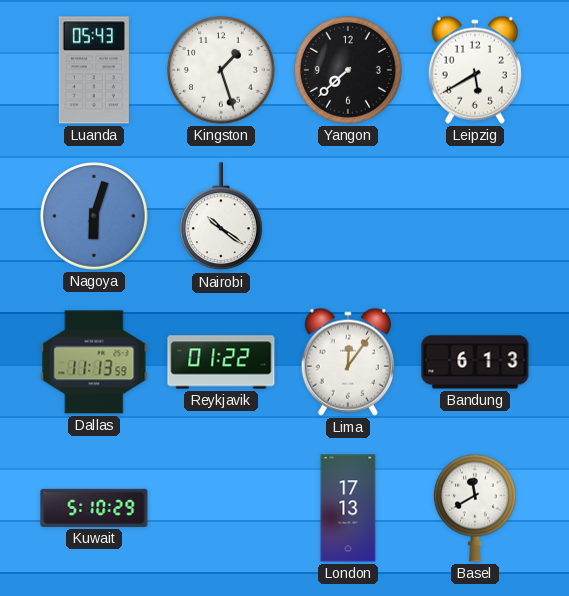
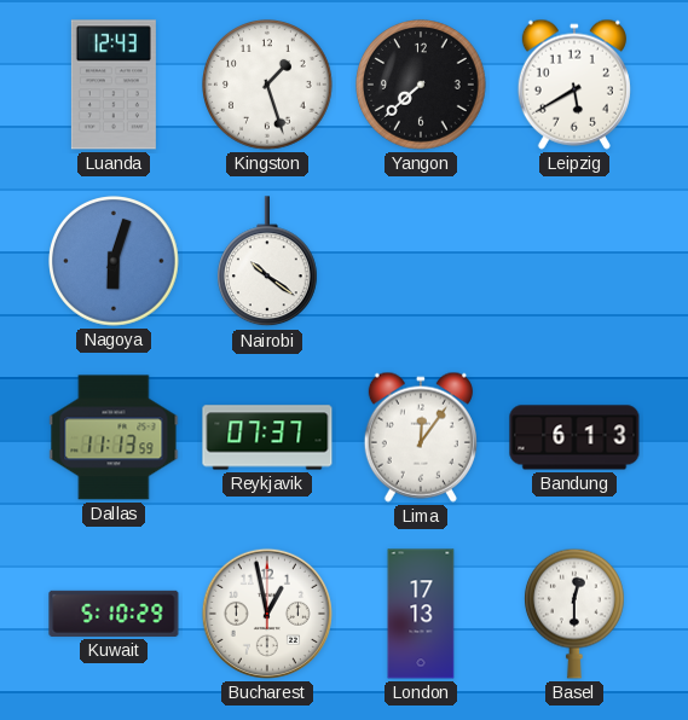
Luanda: 05:43 -> 12:43 (114, 85)
Reykjavik: 01:22 -> 07:37 (267, 437)
Bucharest: none -> 12:58 (267, 614)
Basel: 11:40 -> 12:30 (576, 614)
